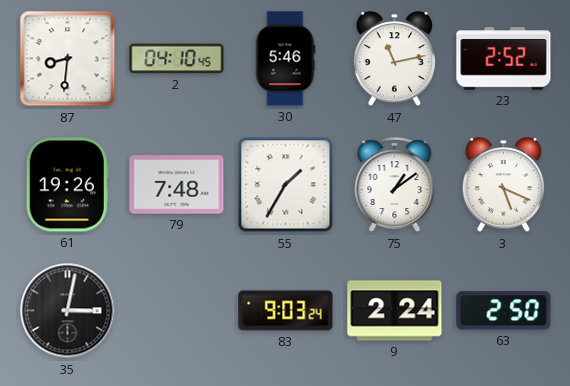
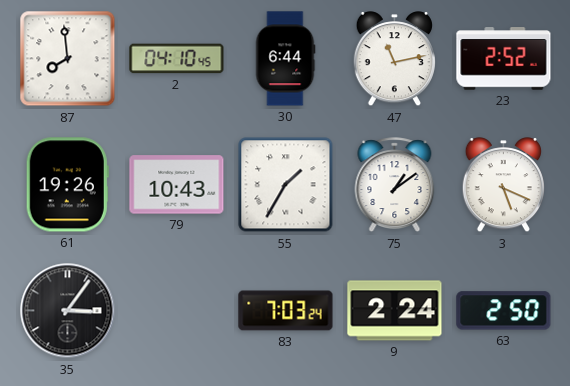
87: 8:31 -> 7:59 (68, 59)
30: 5:46 -> 6:44 (285, 59)
79: 7:48 -> 10:43 (177, 185)
35: 3:02 -> 3:06 (68, 311)
83: 9:03 -> 7:03 (286, 311)
